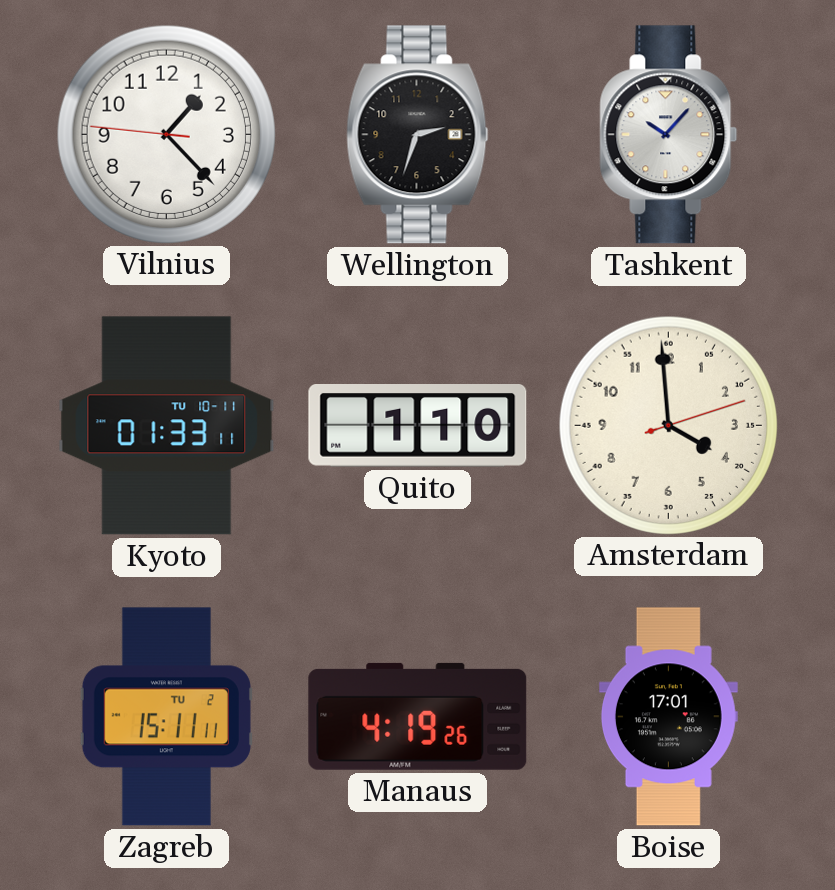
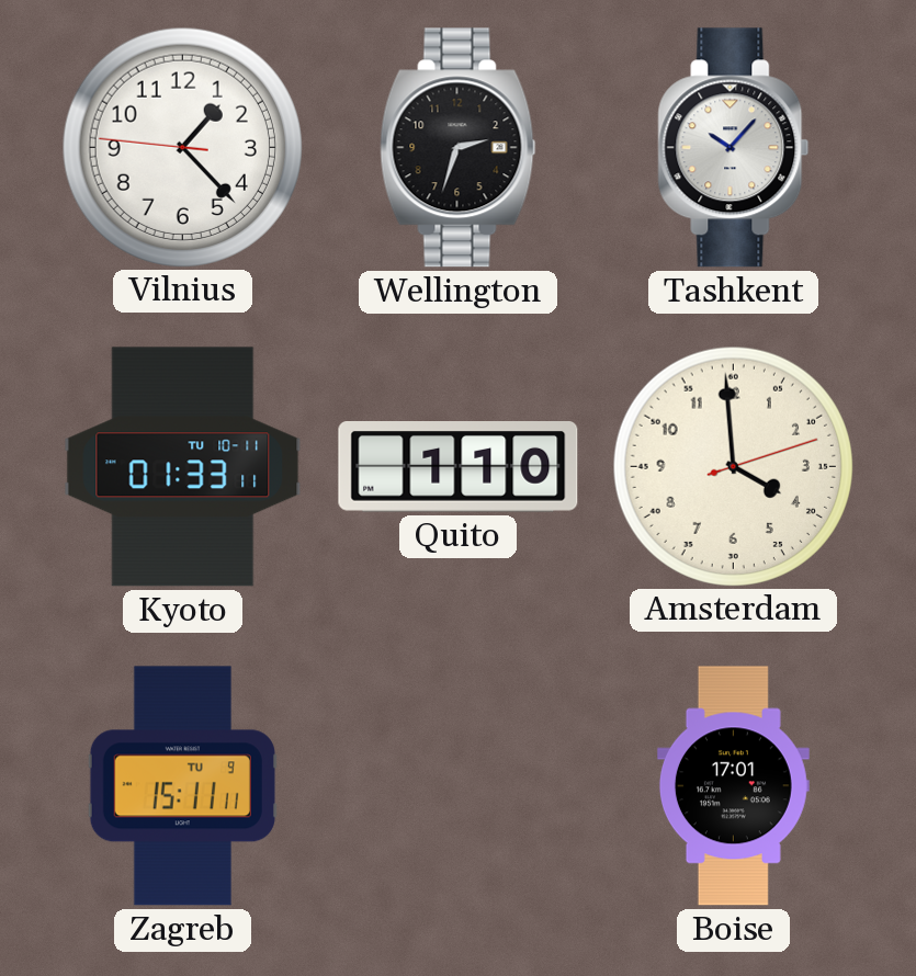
Zagreb date: TU 2 -> TU 9 (182, 786)
Manaus: 4:19 -> none (418, 716)
